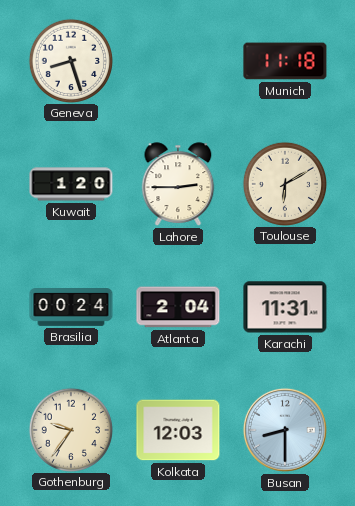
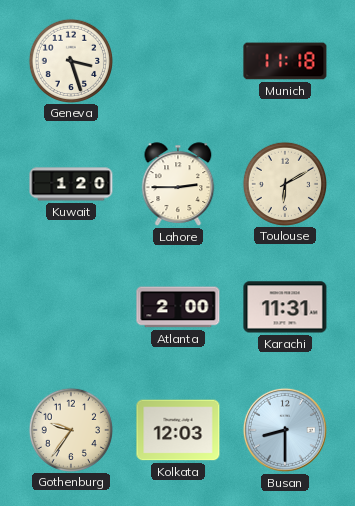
Geneva: 8:27 -> 3:27 (70, 60)
Brasilia: 00:24 -> none (71, 308)
Atlanta: 2:04 -> 2:00 (178, 307)
